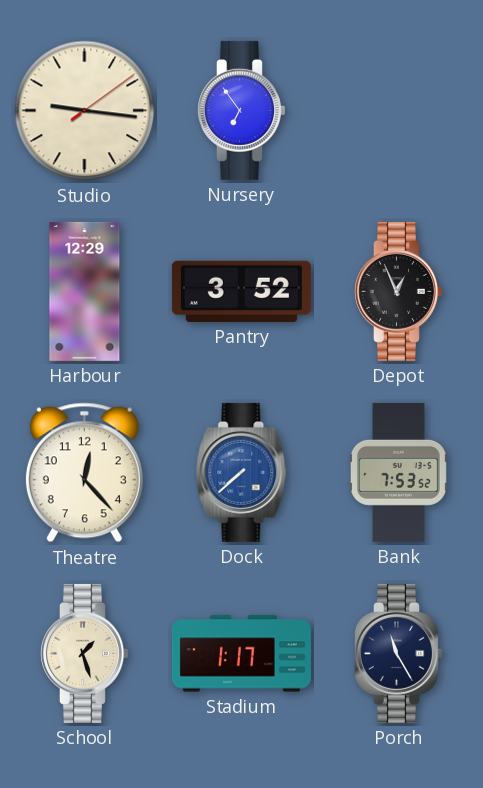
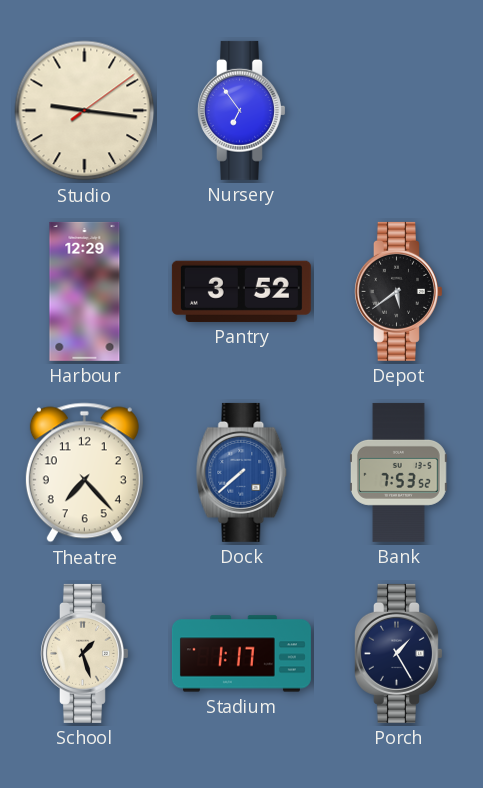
Depot: 12:56 -> 5:39 (399, 291)
Theatre: 12:23 -> 7:23 (84, 473)
Porch: 11:25 -> 1:25 (399, 653)
